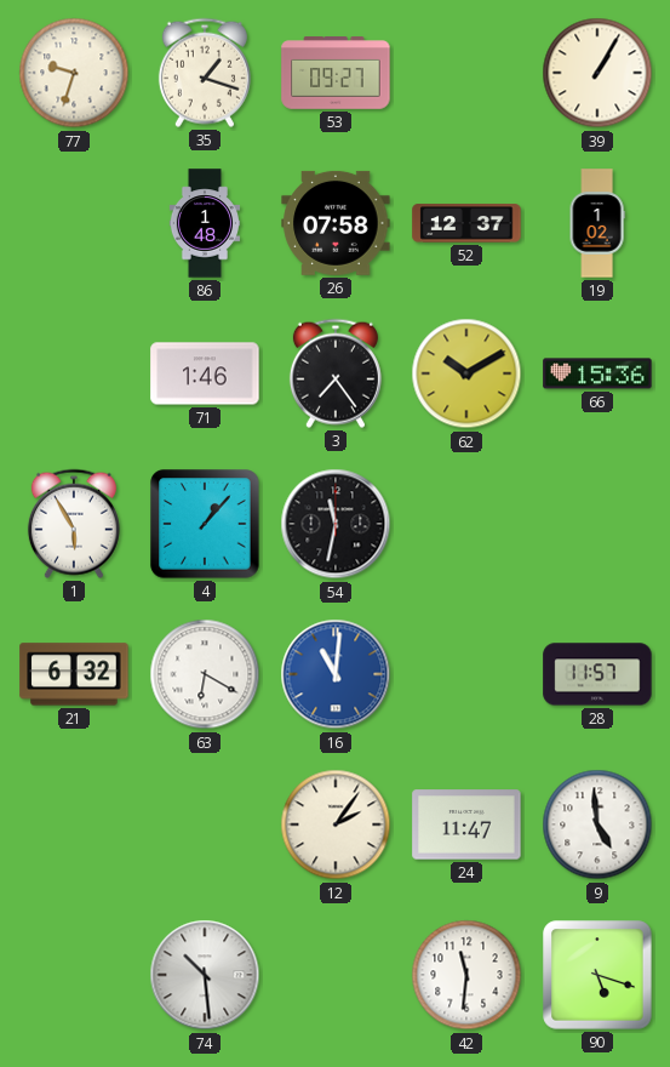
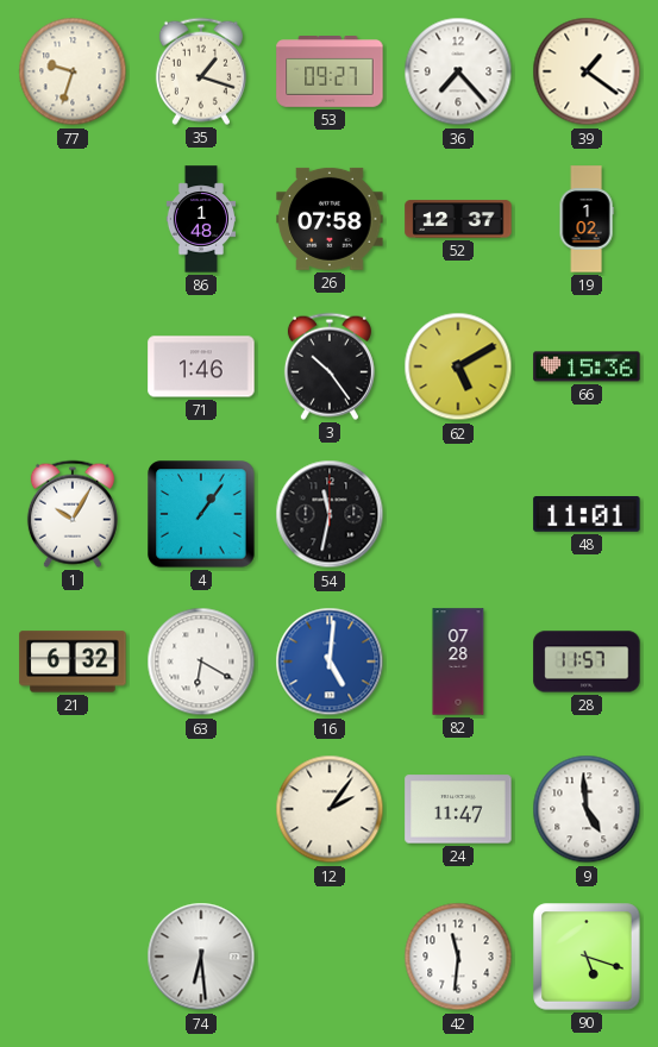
36: none -> 7:23 (458, 71)
39: 1:05 -> 1:21 (587, 71)
3: 7:24 -> 10:24 (330, 366)
62: 10:10 -> 5:10 (458, 366)
1: 5:55 -> 10:05 (73, 514)
4: 1:07 -> 1:06 (201, 514)
48: none -> 11:01 (587, 515)
16: 11:01 -> 5:01 (330, 662)
82: none -> 07:28 (458, 662)
74: 10:29 -> 6:29 (201, 957)
